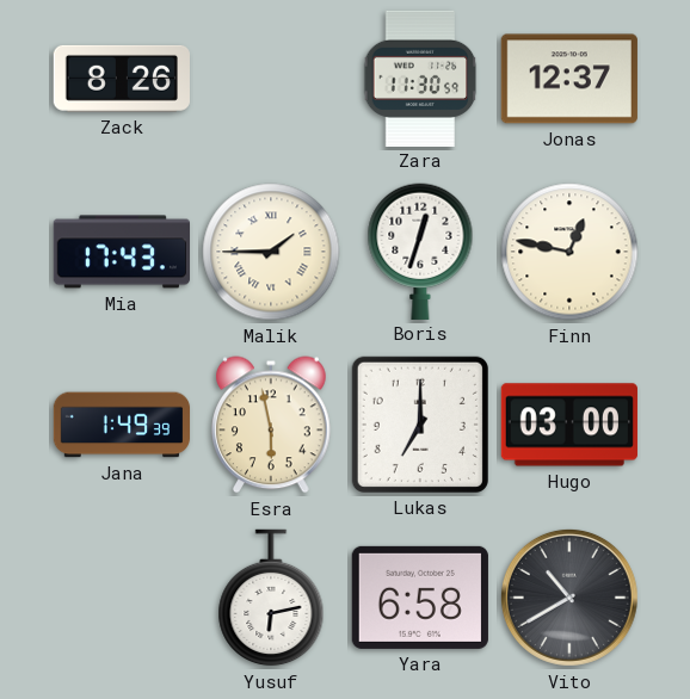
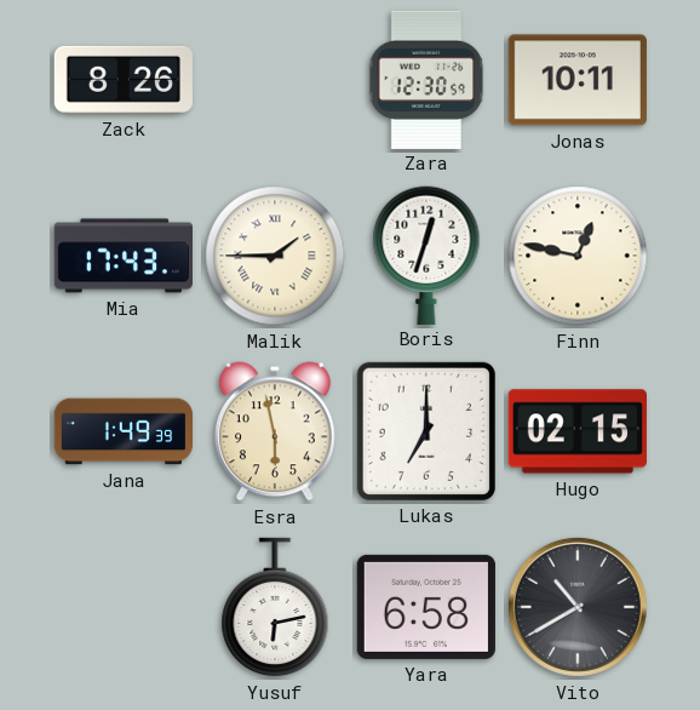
Zara: 11:30 -> 12:30 (426, 79)
Jonas: 12:37 -> 10:11 (578, 80)
Hugo: 03:00 -> 02:15 (578, 431)
